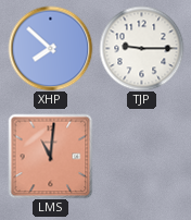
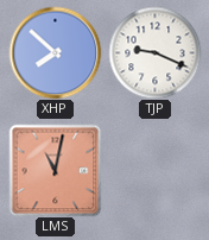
TJP: 9:15 -> 9:19 (154, 52)
LMS: 11:01 -> 11:02 (55, 170)
